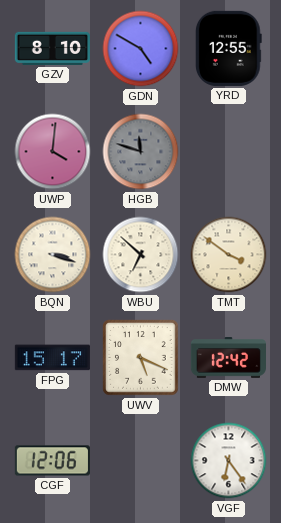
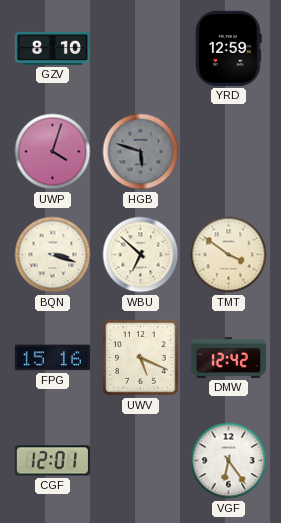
GDN: 4:50 -> none (141, 49)
YRD: 12:55 -> 12:59 (229, 48)
UWP: 4:01 -> 4:03 (53, 152)
HGB: 11:48 -> 5:48 (141, 152)
FPG: 15:17 -> 15:16 (52, 358)
CGF: 12:06 -> 12:01 (52, 461)
